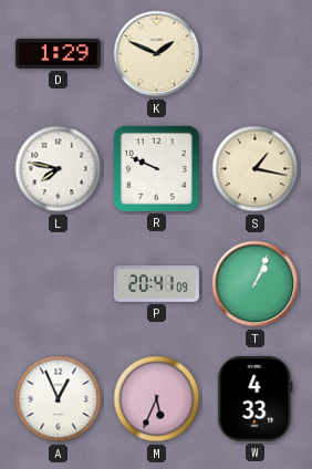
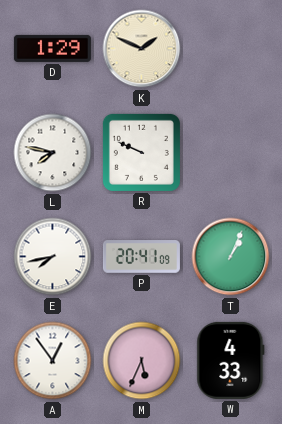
S: 1:17 -> none (256, 169)
E: none -> 7:43 (53, 257)
A: 12:56 -> 12:54 (53, 361)
